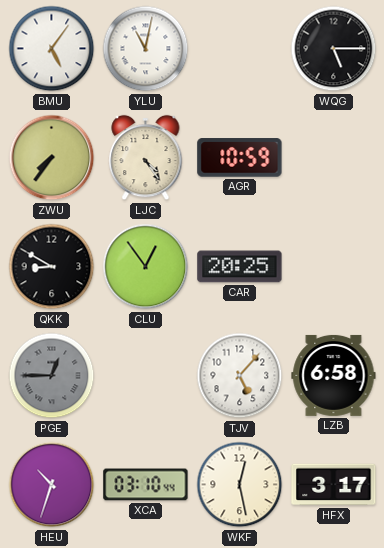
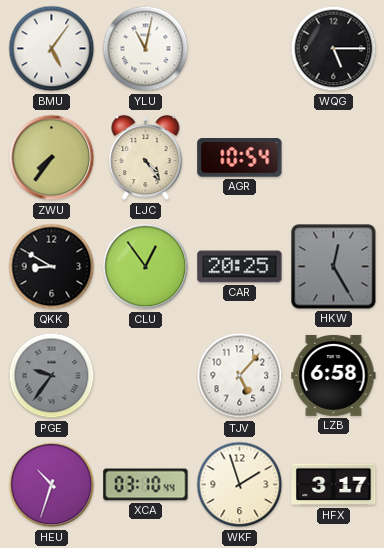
AGR: 10:59 -> 10:54 (240, 158)
HKW: none -> 12:25 (334, 267)
PGE: 12:45 -> 9:36 (52, 376)
WKF: 12:28 -> 1:57 (240, 485)
